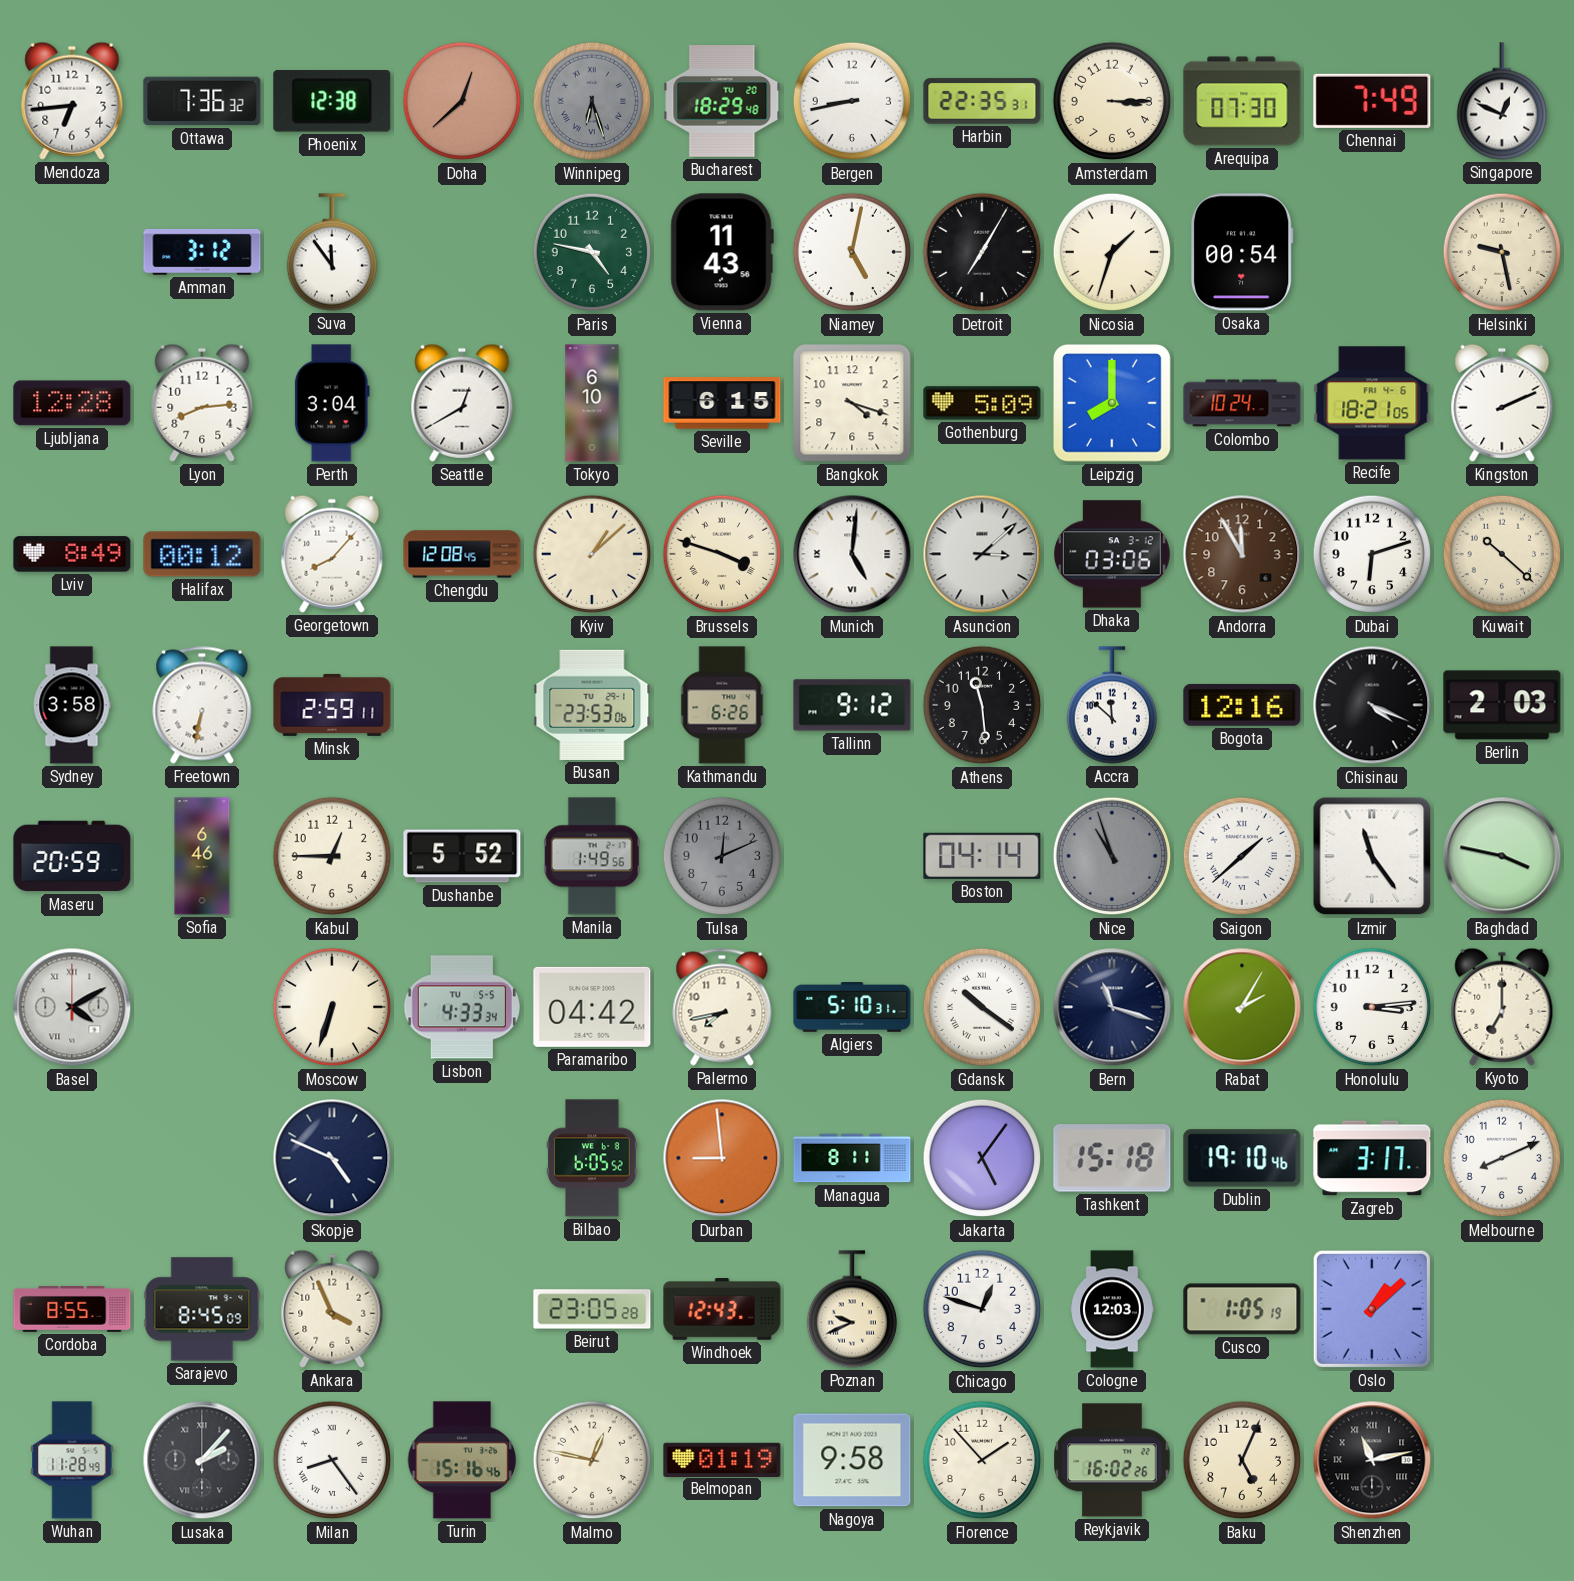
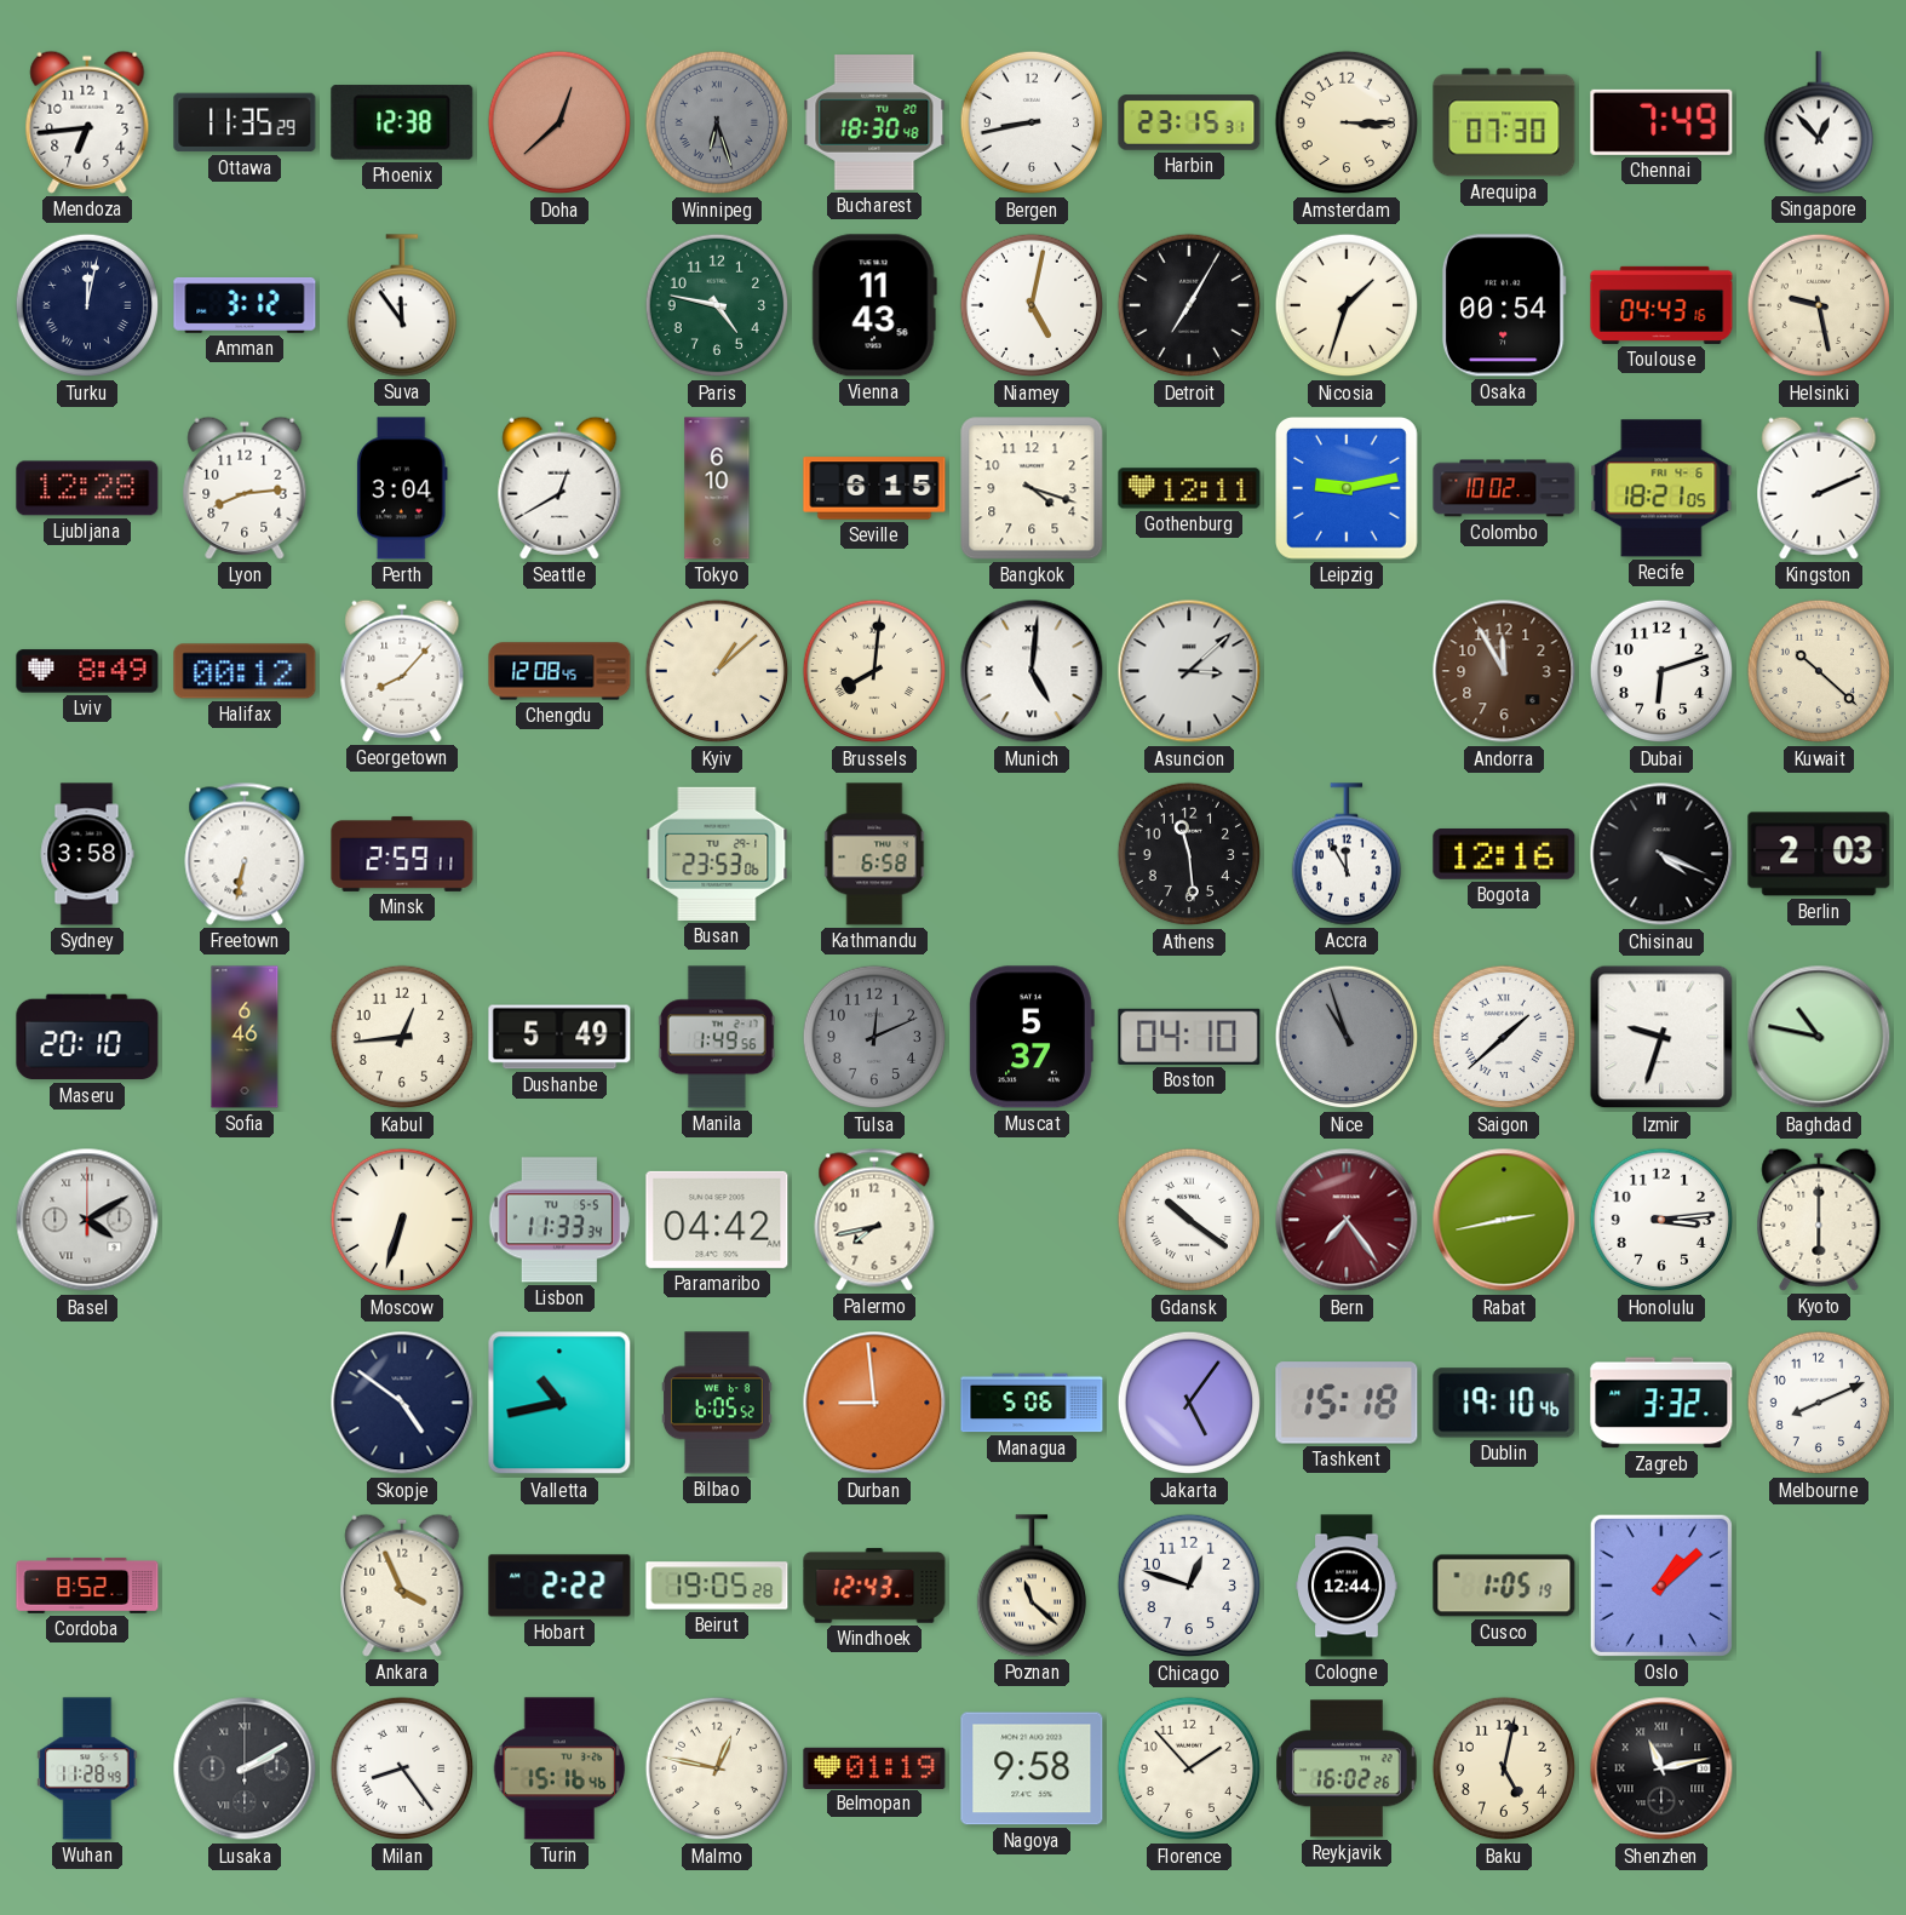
Ottawa: 7:36 -> 11:35 (245, 122)
Bucharest: 18:29 -> 18:30 (874, 122)
Harbin: 22:35 -> 23:15 (1189, 122)
Singapore: 12:49 -> 12:53 (1818, 122)
Turku: none -> 12:02 (87, 305)
Toulouse: none -> 04:43 (1661, 305)
Gothenburg: 5:09 -> 12:11 (1189, 488)
Leipzig: 8:00 -> 9:13 (1348, 489)
Colombo: 10:24 -> 10:02 (1504, 488)
Brussels: 3:48 -> 8:01 (874, 671)
Dhaka: 03:06 -> none (1112, 554)
Kathmandu: 6:26 -> 6:58 (874, 854)
Tallinn: 9:12 -> none (852, 705)
Accra: 11:52 -> 11:55 (1345, 854)
Maseru: 20:59 -> 20:10 (87, 1037)
Kabul: 12:45 -> 12:44 (402, 1037)
Dushanbe: 5:52 -> 5:49 (559, 1037)
Muscat: none -> 5:37 (1032, 1037)
Boston: 04:14 -> 04:10 (1189, 1037)
Izmir: 11:24 -> 9:33 (1661, 1037)
Baghdad: 3:47 -> 10:47 (1819, 1037)
Lisbon: 4:33 -> 11:33 (559, 1220)
Algiers: 5:10 -> none (852, 1008)
Bern: 11:18 -> 7:24 (1347, 1220)
Bern dial: navy -> burgundy (1347, 1220)
Rabat: 2:05 -> 2:43 (1504, 1220)
Kyoto: 7:00 -> 6:00 (1819, 1220)
Skopje: 4:49 -> 4:51 (402, 1403)
Valletta: none -> 10:43 (559, 1403)
Managua: 8:11 -> 5:06 (1032, 1403)
Zagreb: 3:17 -> 3:32 (1661, 1403)
Cordoba: 8:55 -> 8:52 (87, 1586)
Sarajevo: 8:45 -> none (202, 1309)
Hobart: none -> 2:22 (559, 1586)
Beirut: 23:05 -> 19:05 (717, 1586)
Poznan: 9:41 -> 11:22 (1030, 1586)
Cologne: 12:03 -> 12:44 (1347, 1586)
Lusaka: 2:07 -> 2:10 (245, 1768)
Baku: 5:04 -> 5:02 (1504, 1768)
